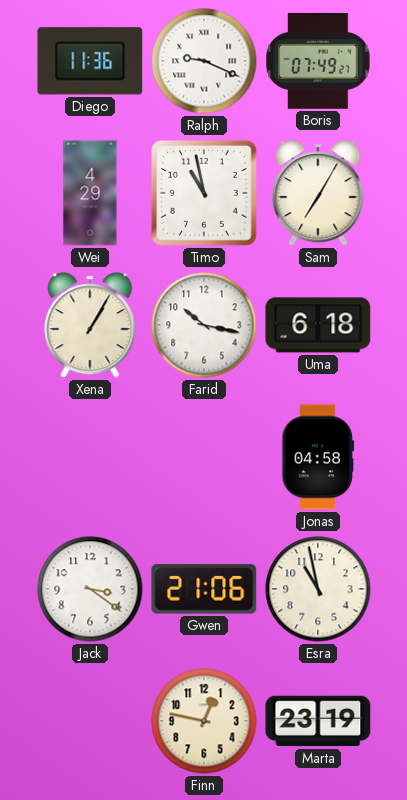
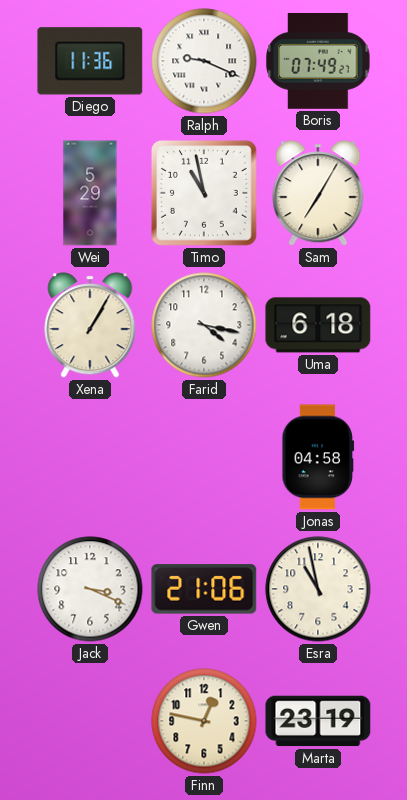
Wei: 4:29 -> 5:29 (90, 193)
Farid: 10:17 -> 4:17 (204, 325)
Jack: 3:21 -> 3:19 (90, 589)
